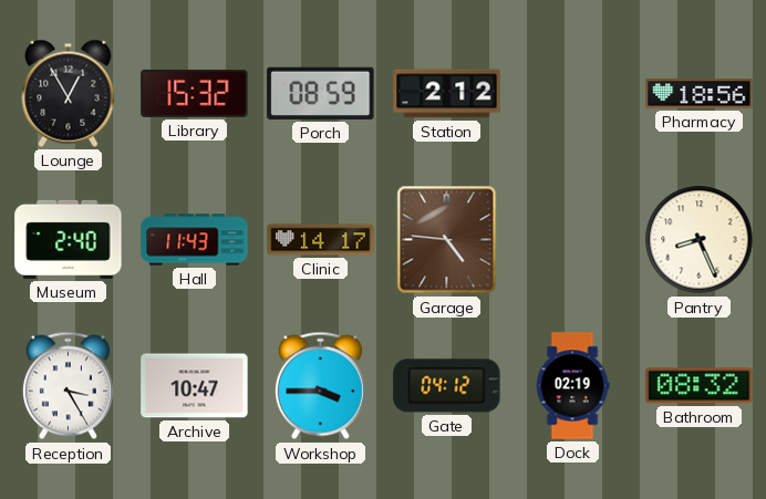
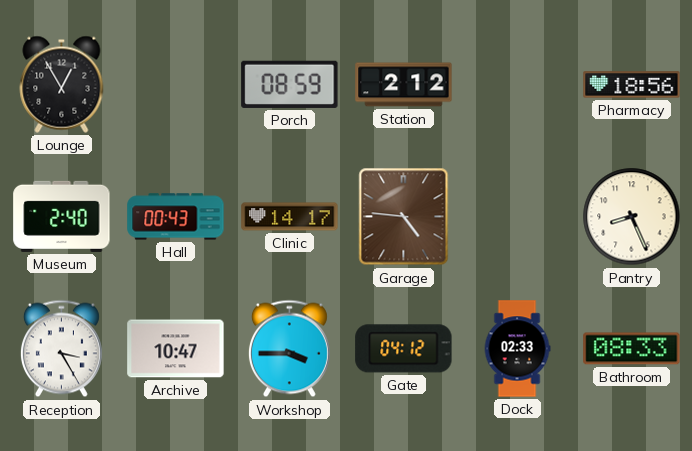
Library: 15:32 -> none (195, 93)
Hall: 11:43 -> 00:43 (176, 217)
Dock: 02:19 -> 02:33 (517, 349)
Bathroom: 08:32 -> 08:33 (632, 349)
